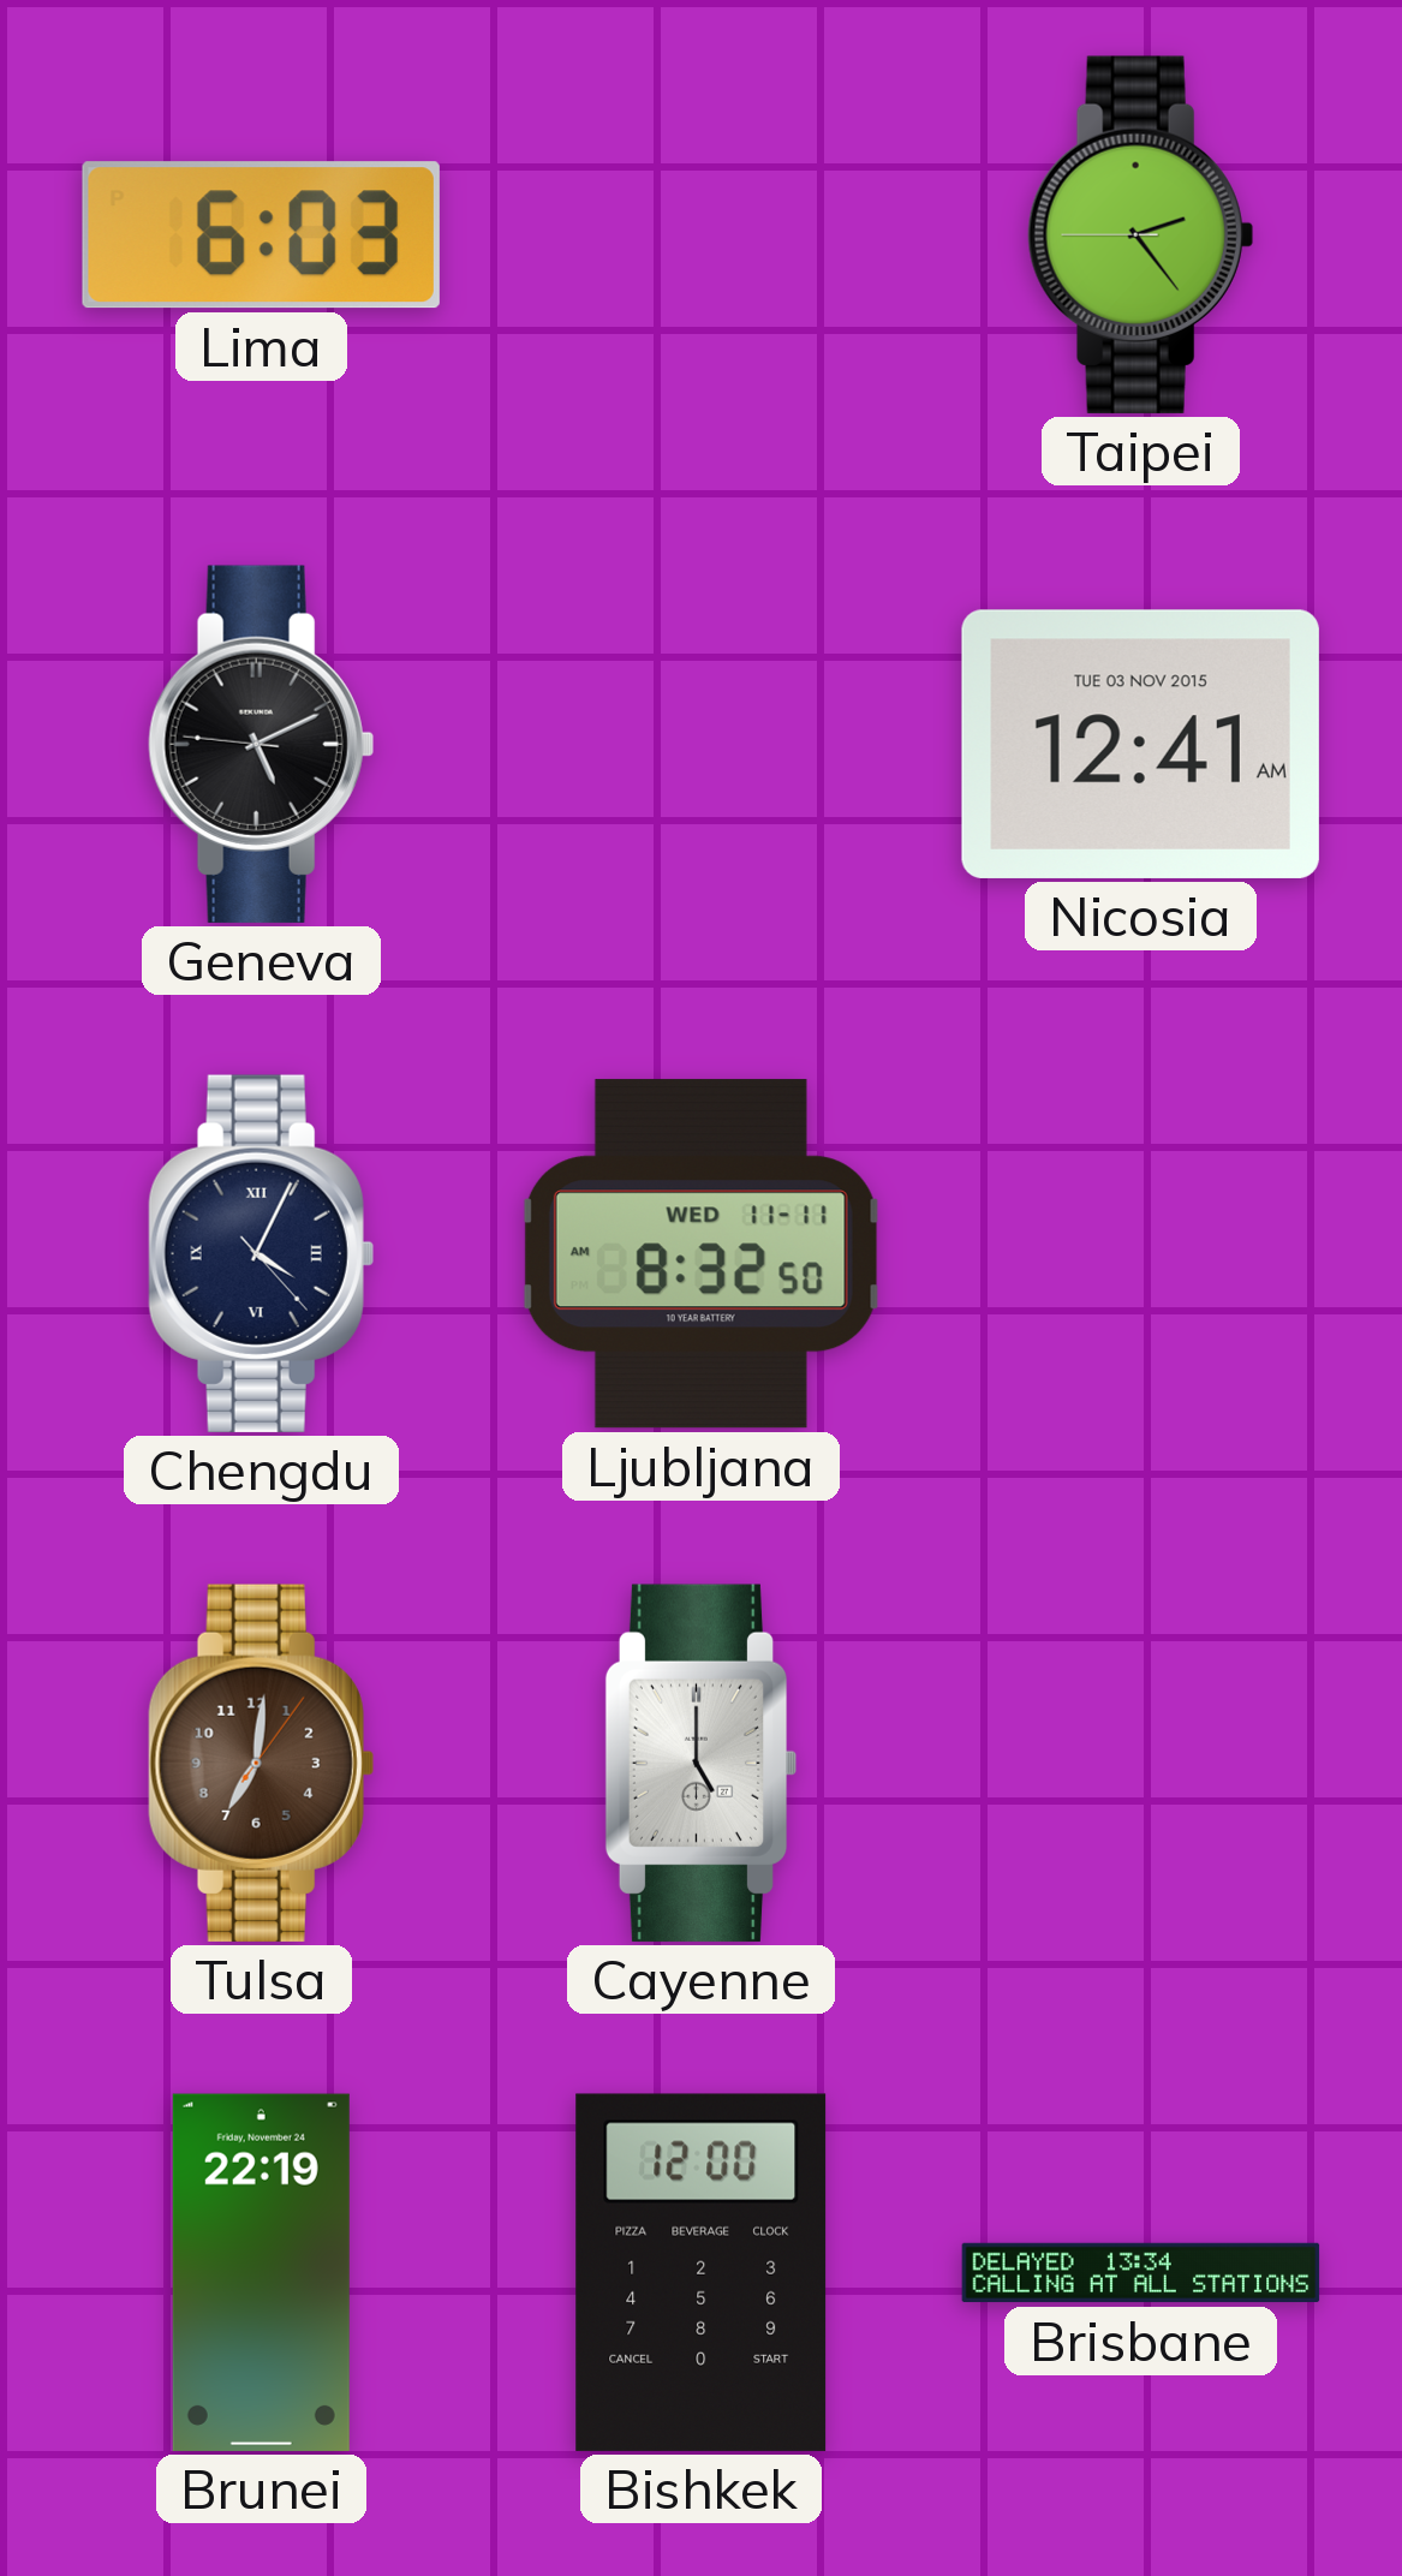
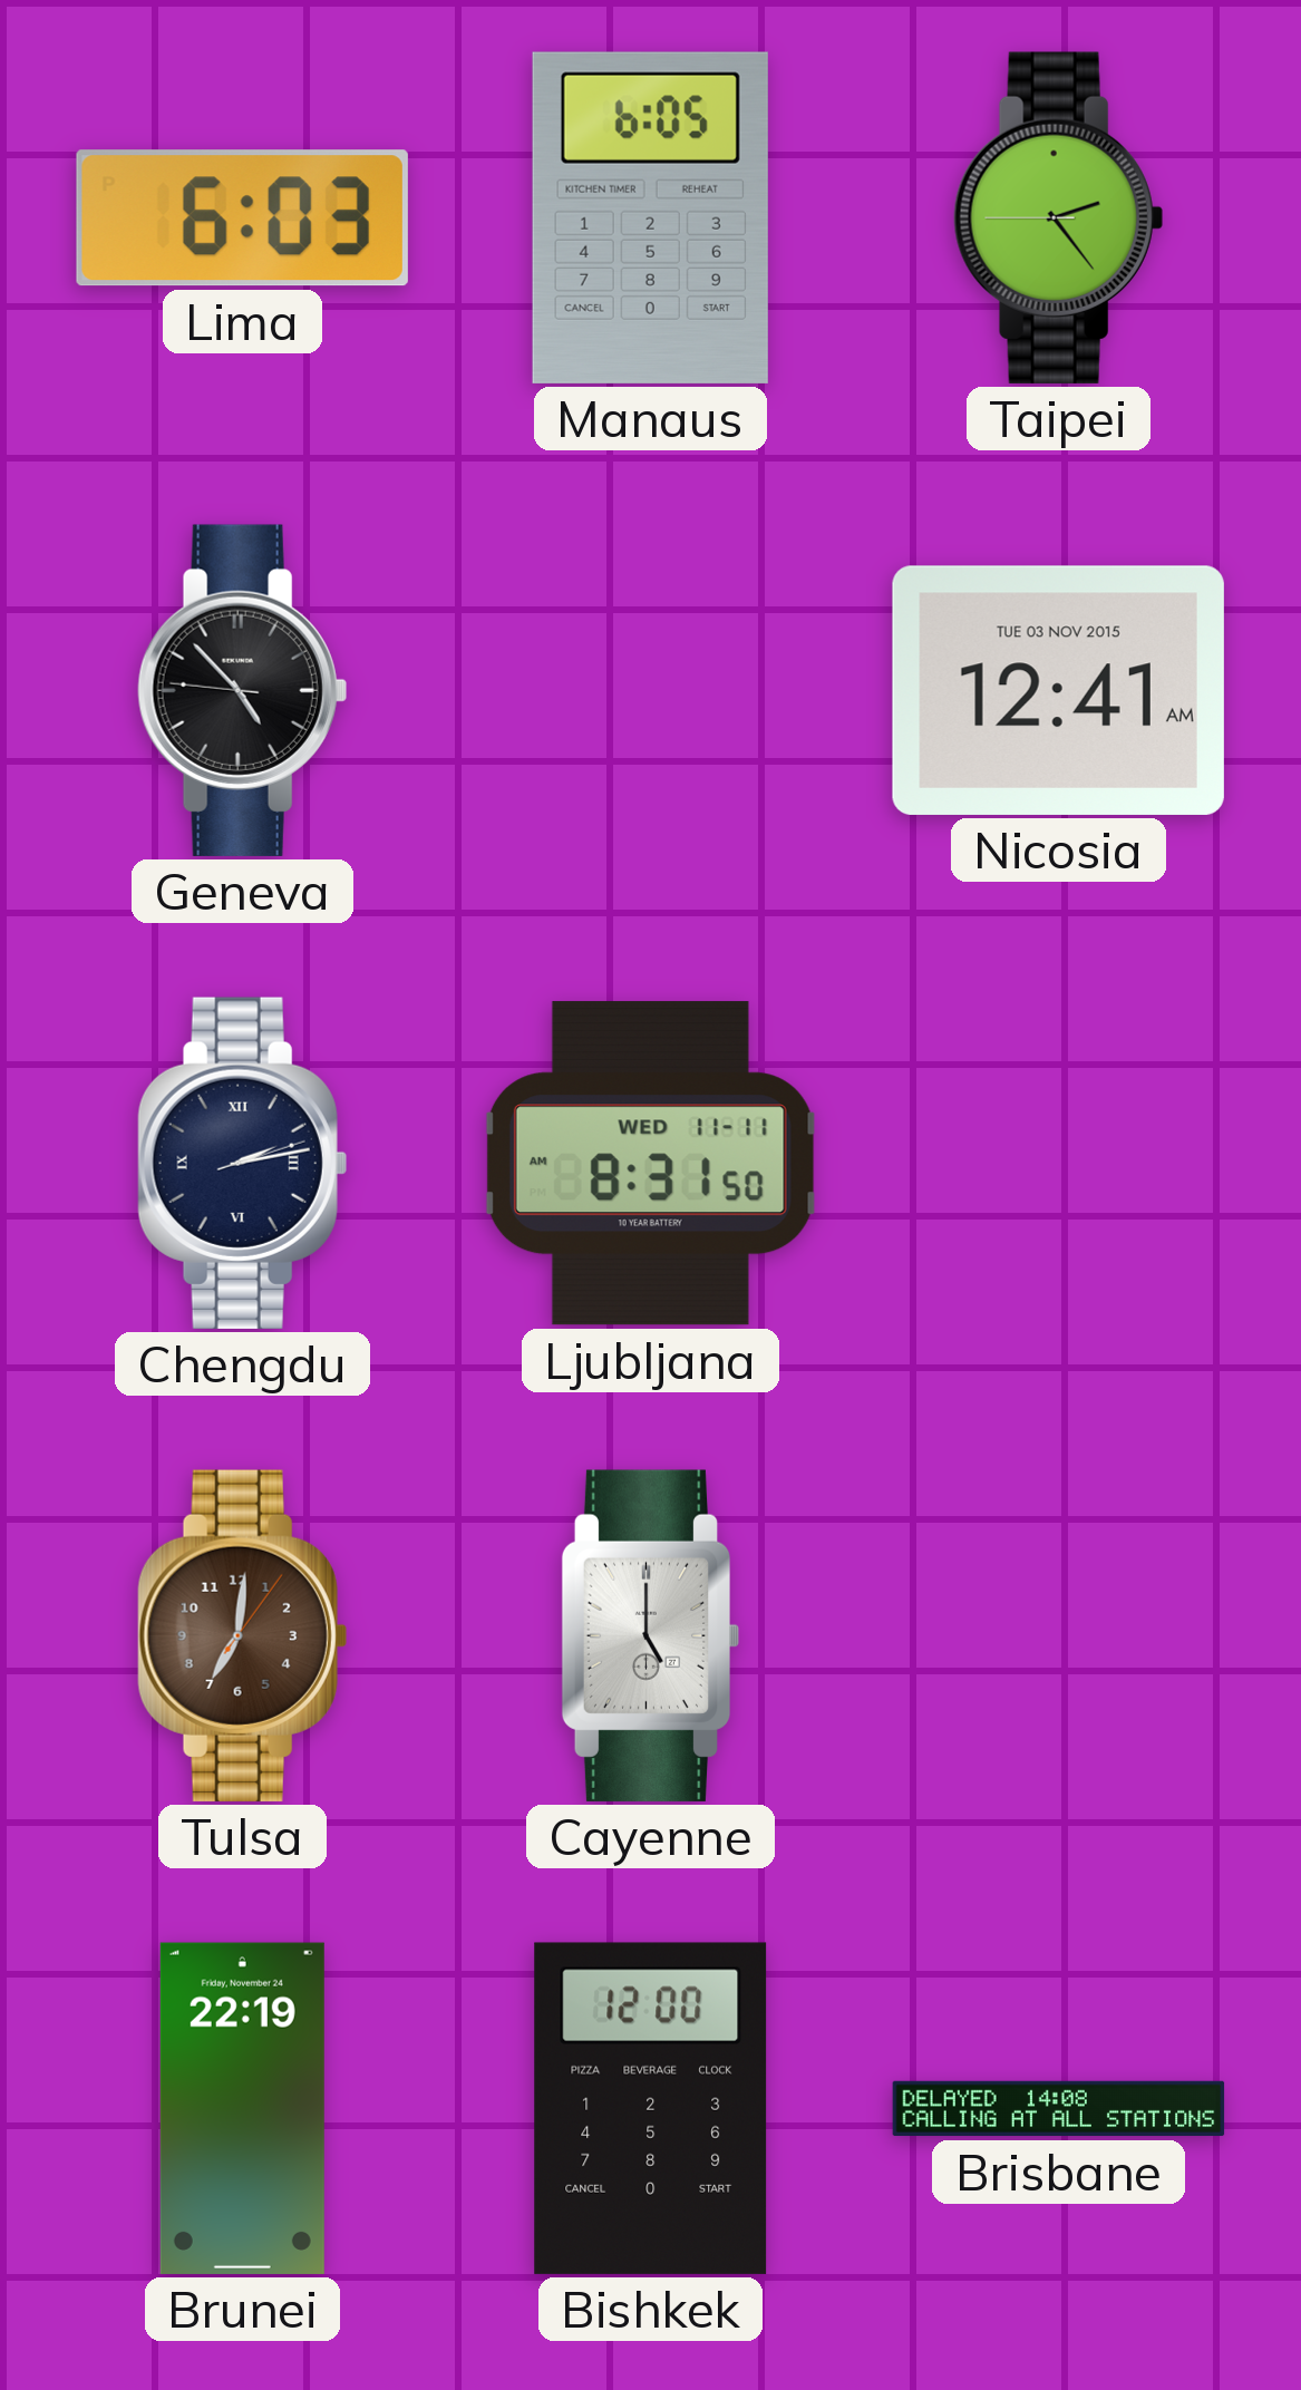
Manaus: none -> 6:05 (650, 217)
Geneva: 5:10 -> 4:52 (242, 690)
Chengdu: 4:04 -> 2:13 (242, 1163)
Ljubljana: 8:32 -> 8:31 (650, 1164)
Brisbane: 13:34 -> 14:08 (1059, 2109)
